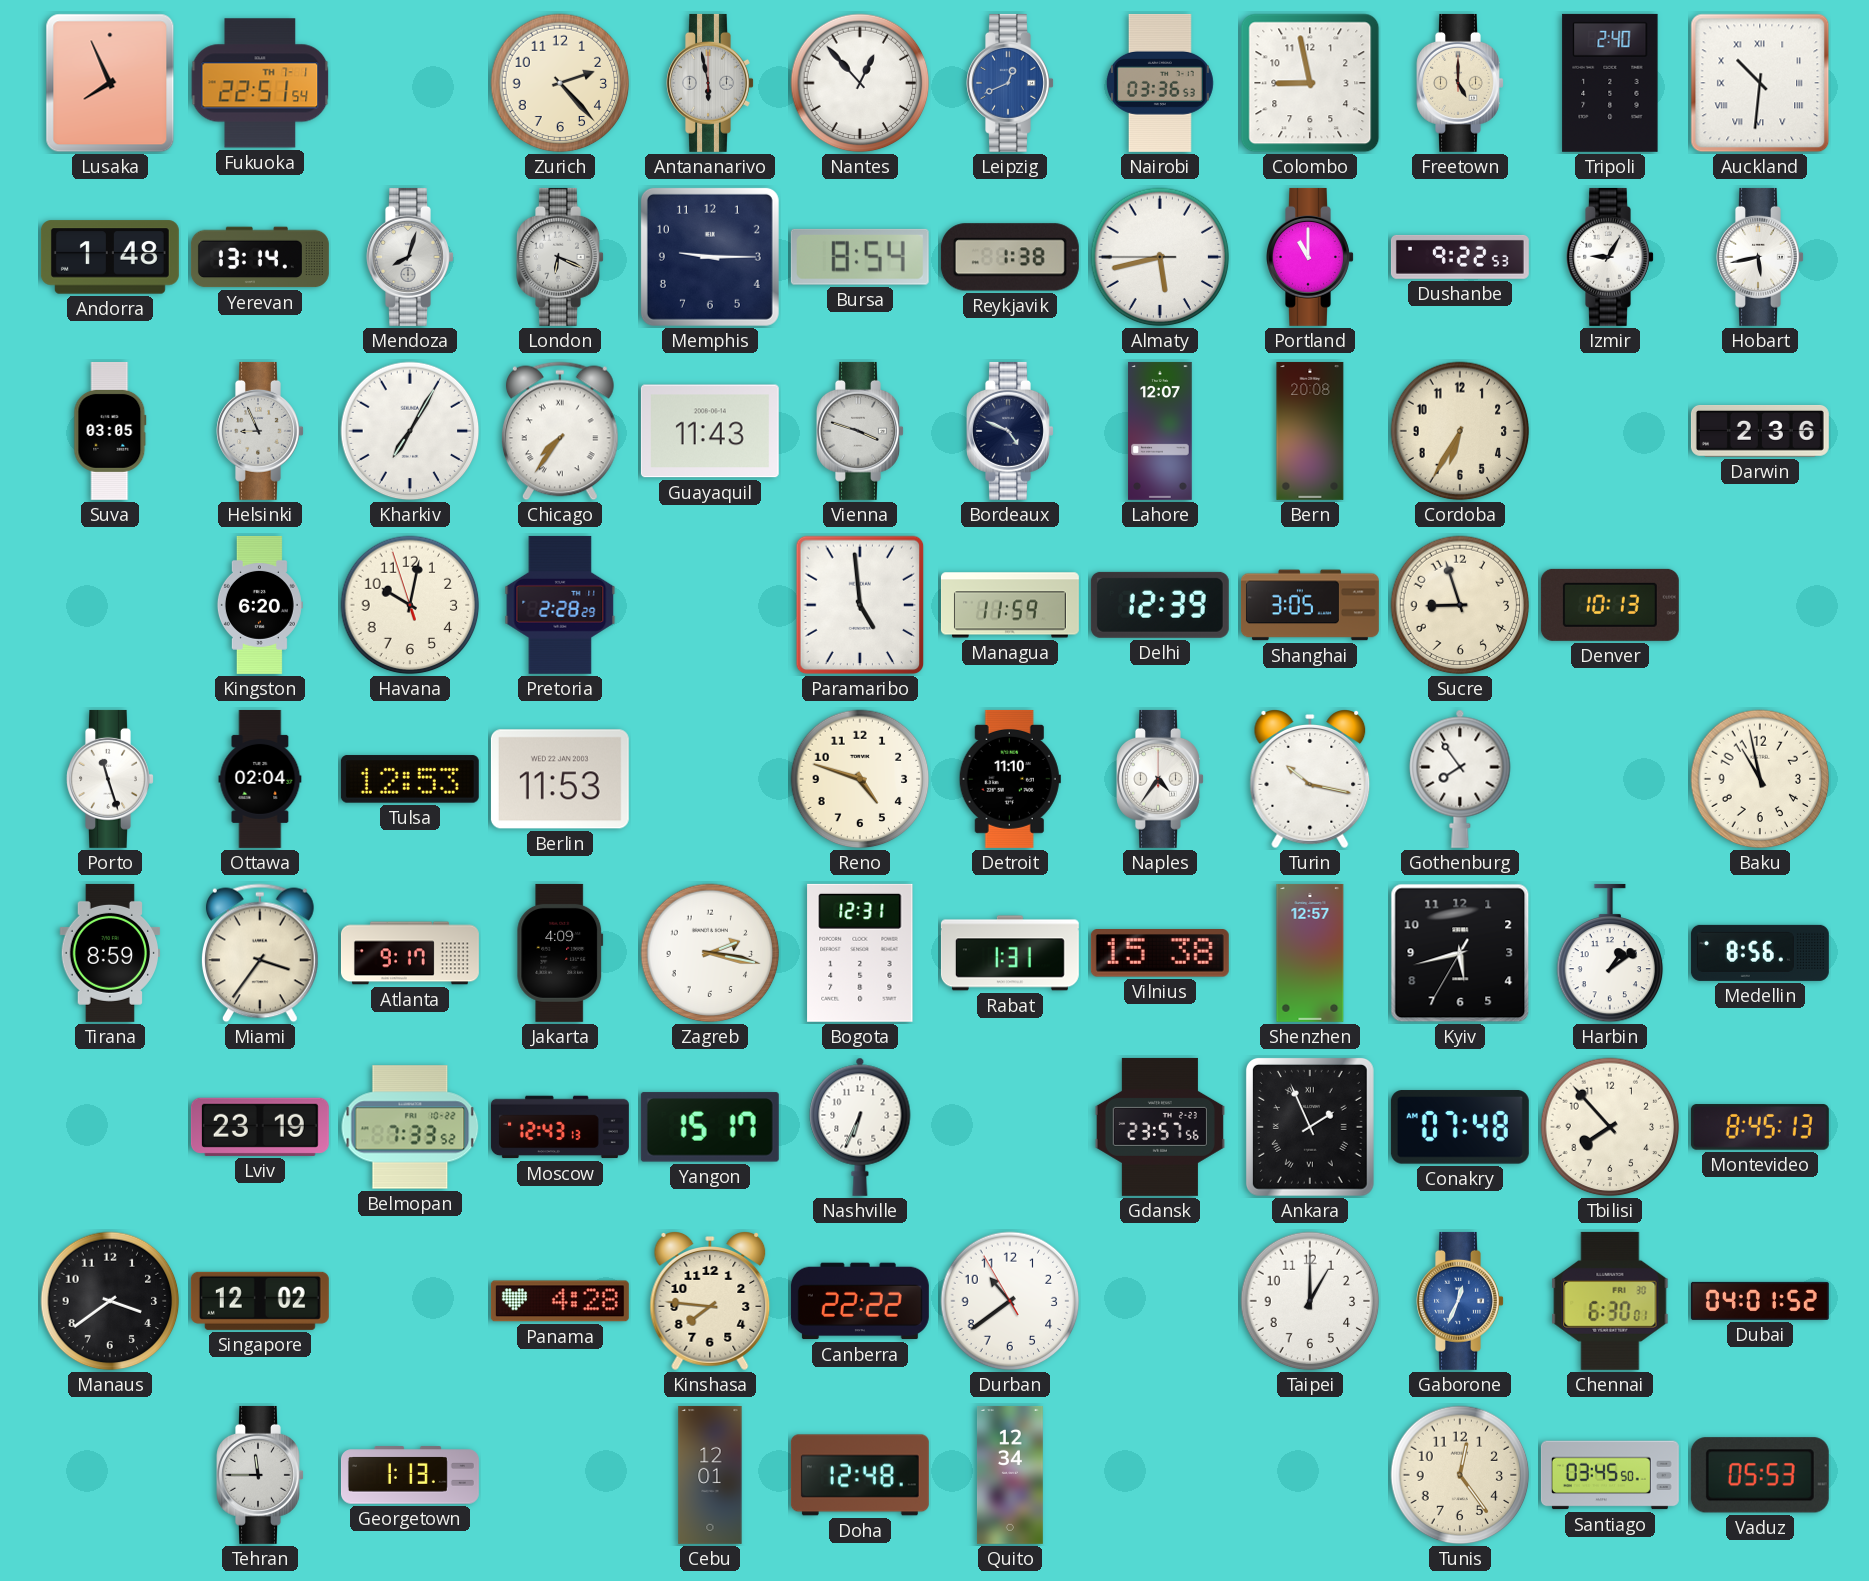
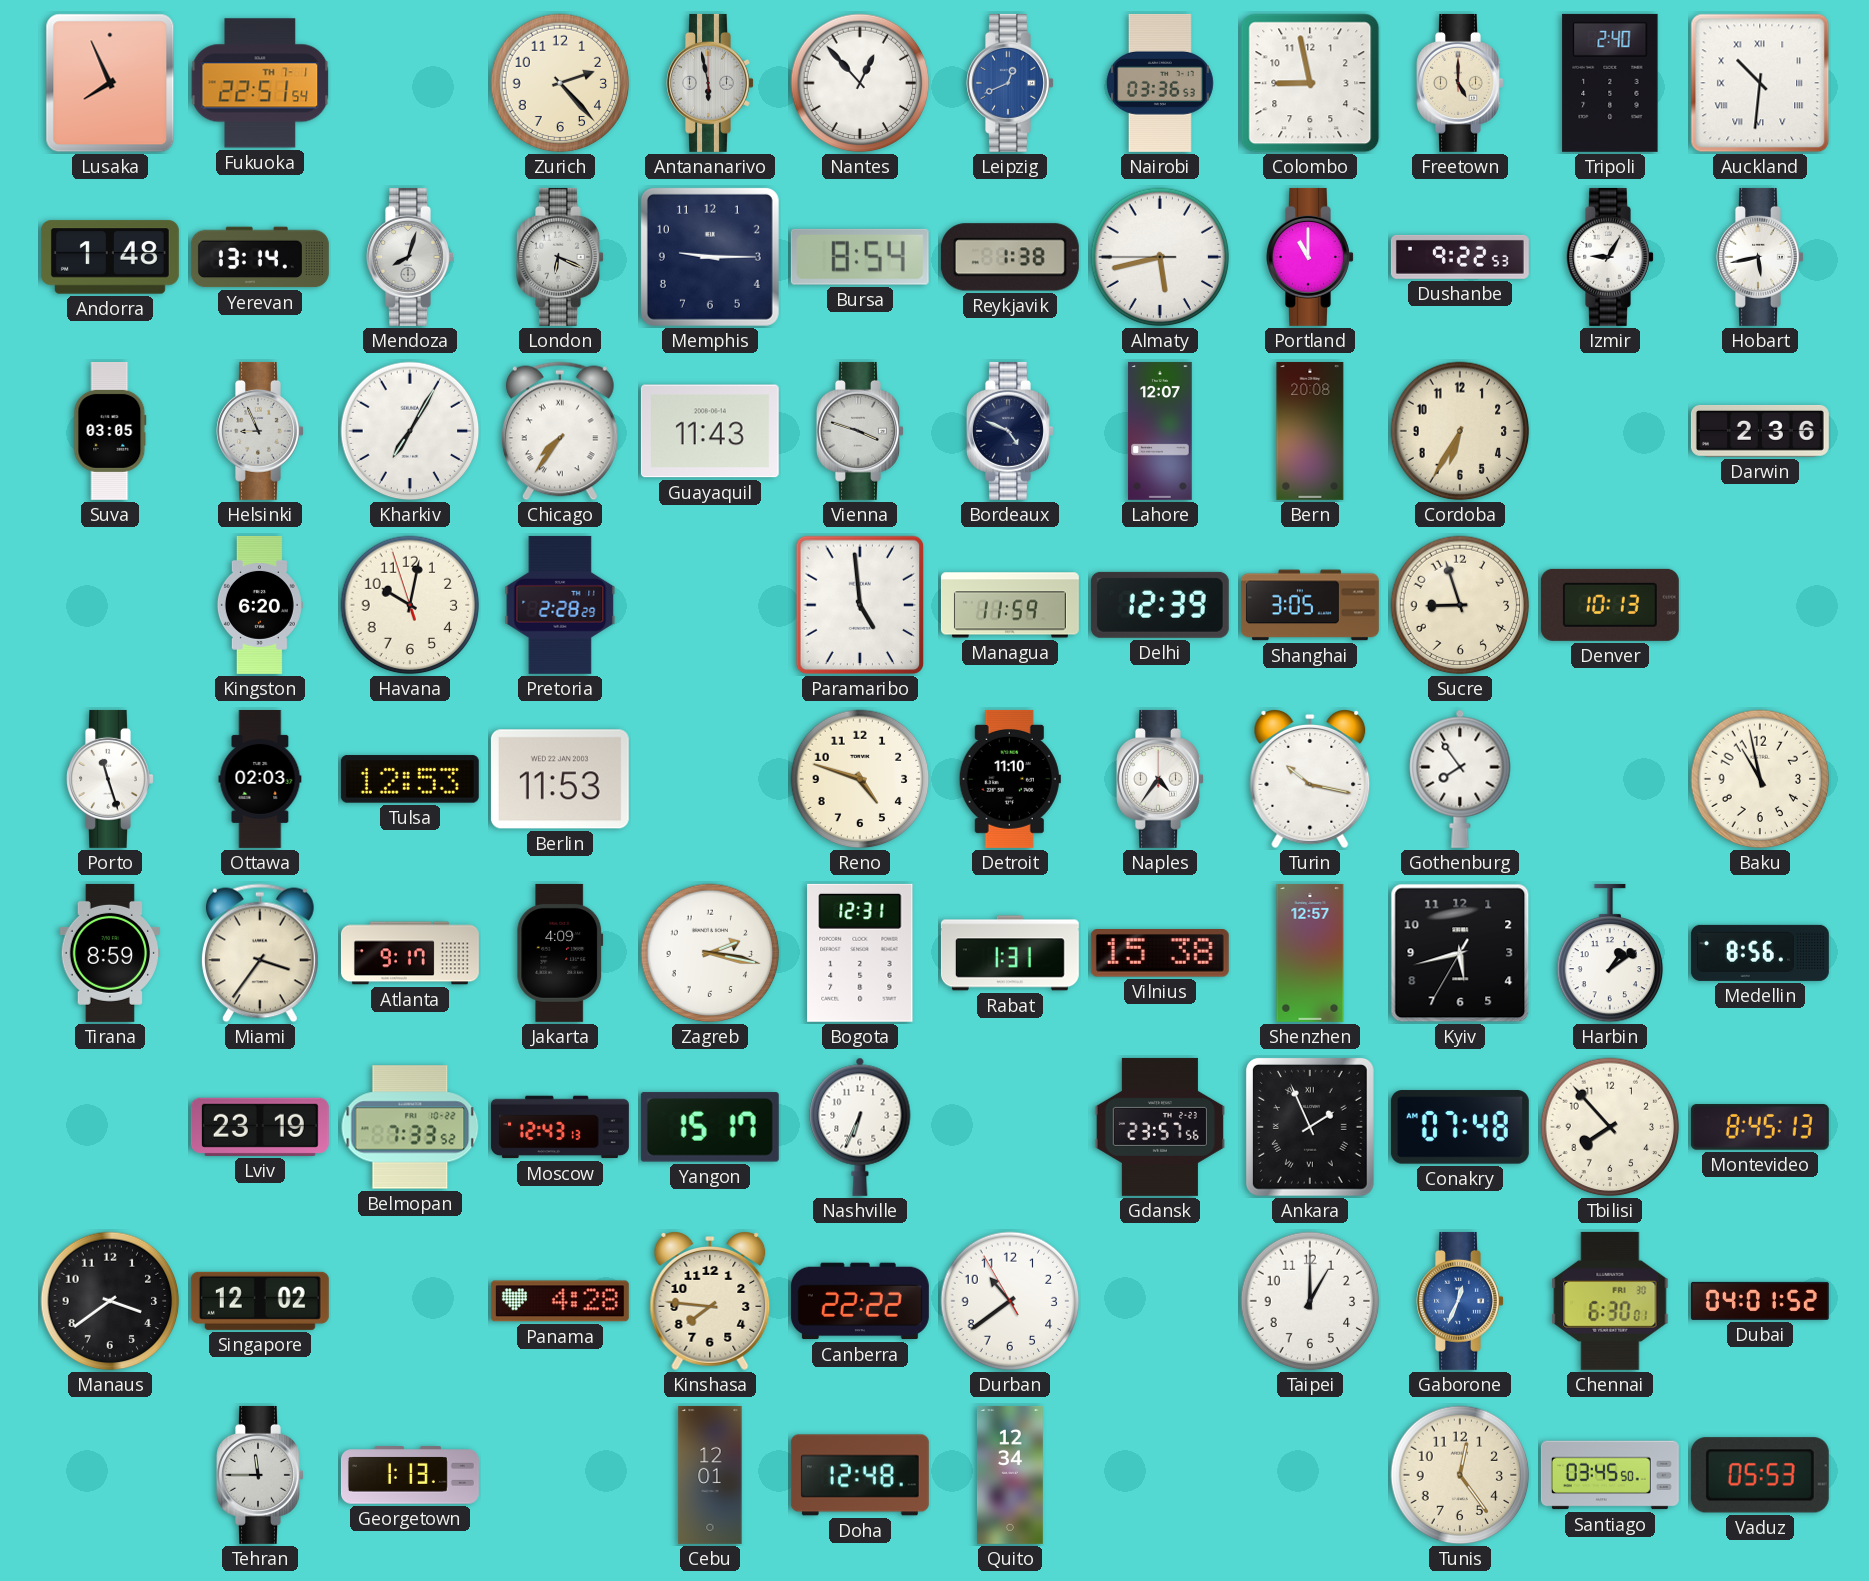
Ottawa: 02:04 -> 02:03 (260, 779)
